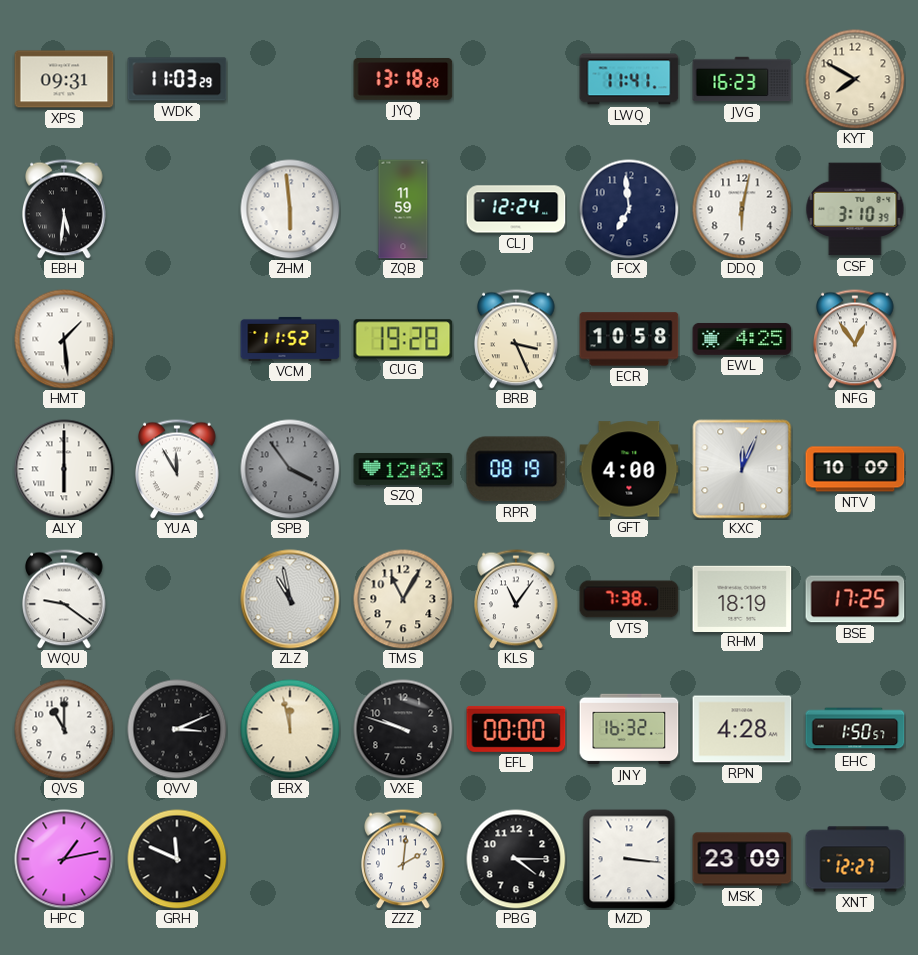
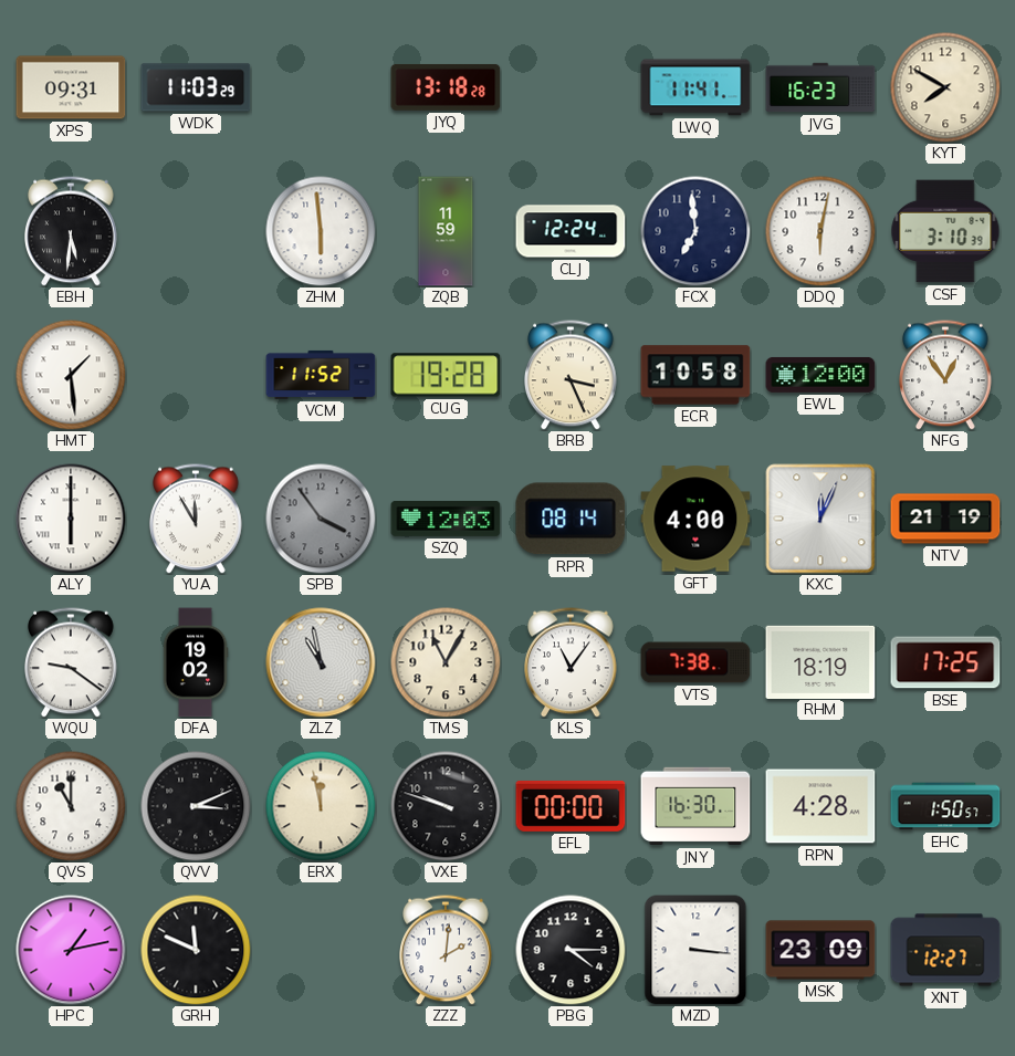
EWL: 4:25 -> 12:00 (820, 375)
RPR: 08:19 -> 08:14 (571, 519)
NTV: 10:09 -> 21:19 (945, 519)
DFA: none -> 19:02 (196, 662)
JNY: 16:32 -> 16:30 (695, 806)
